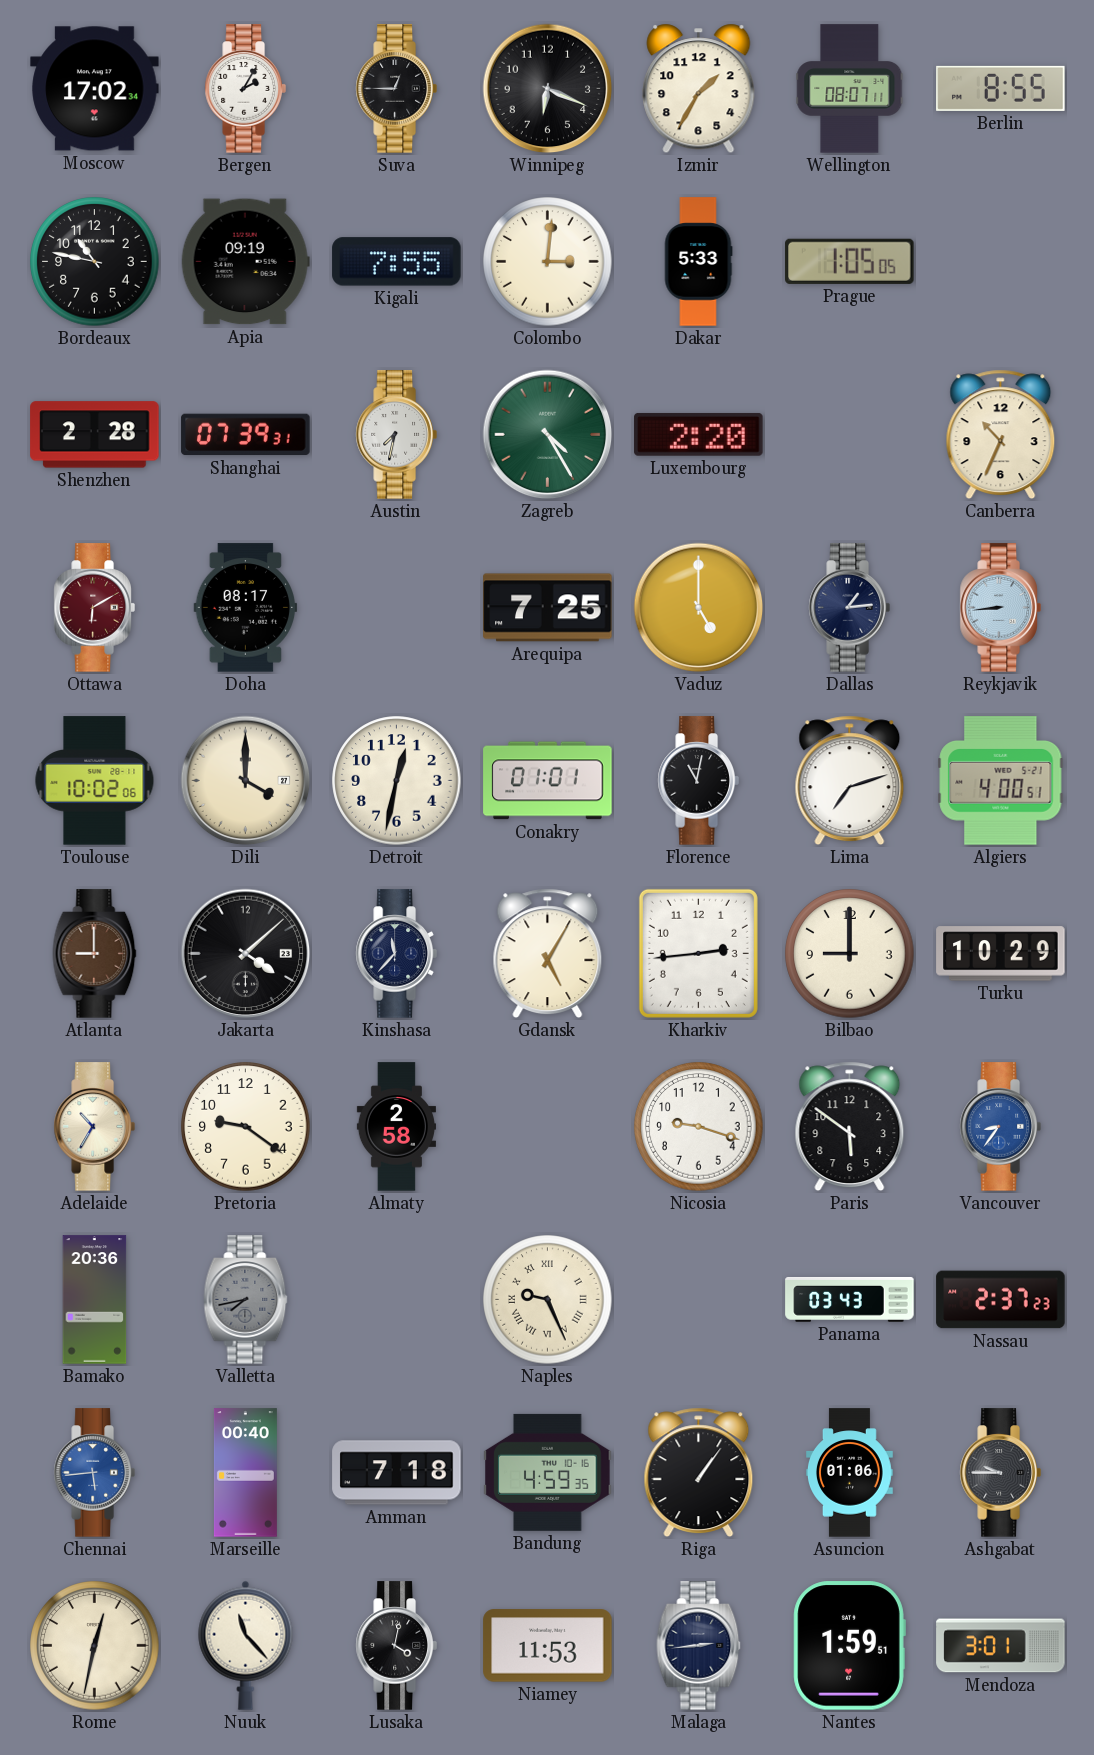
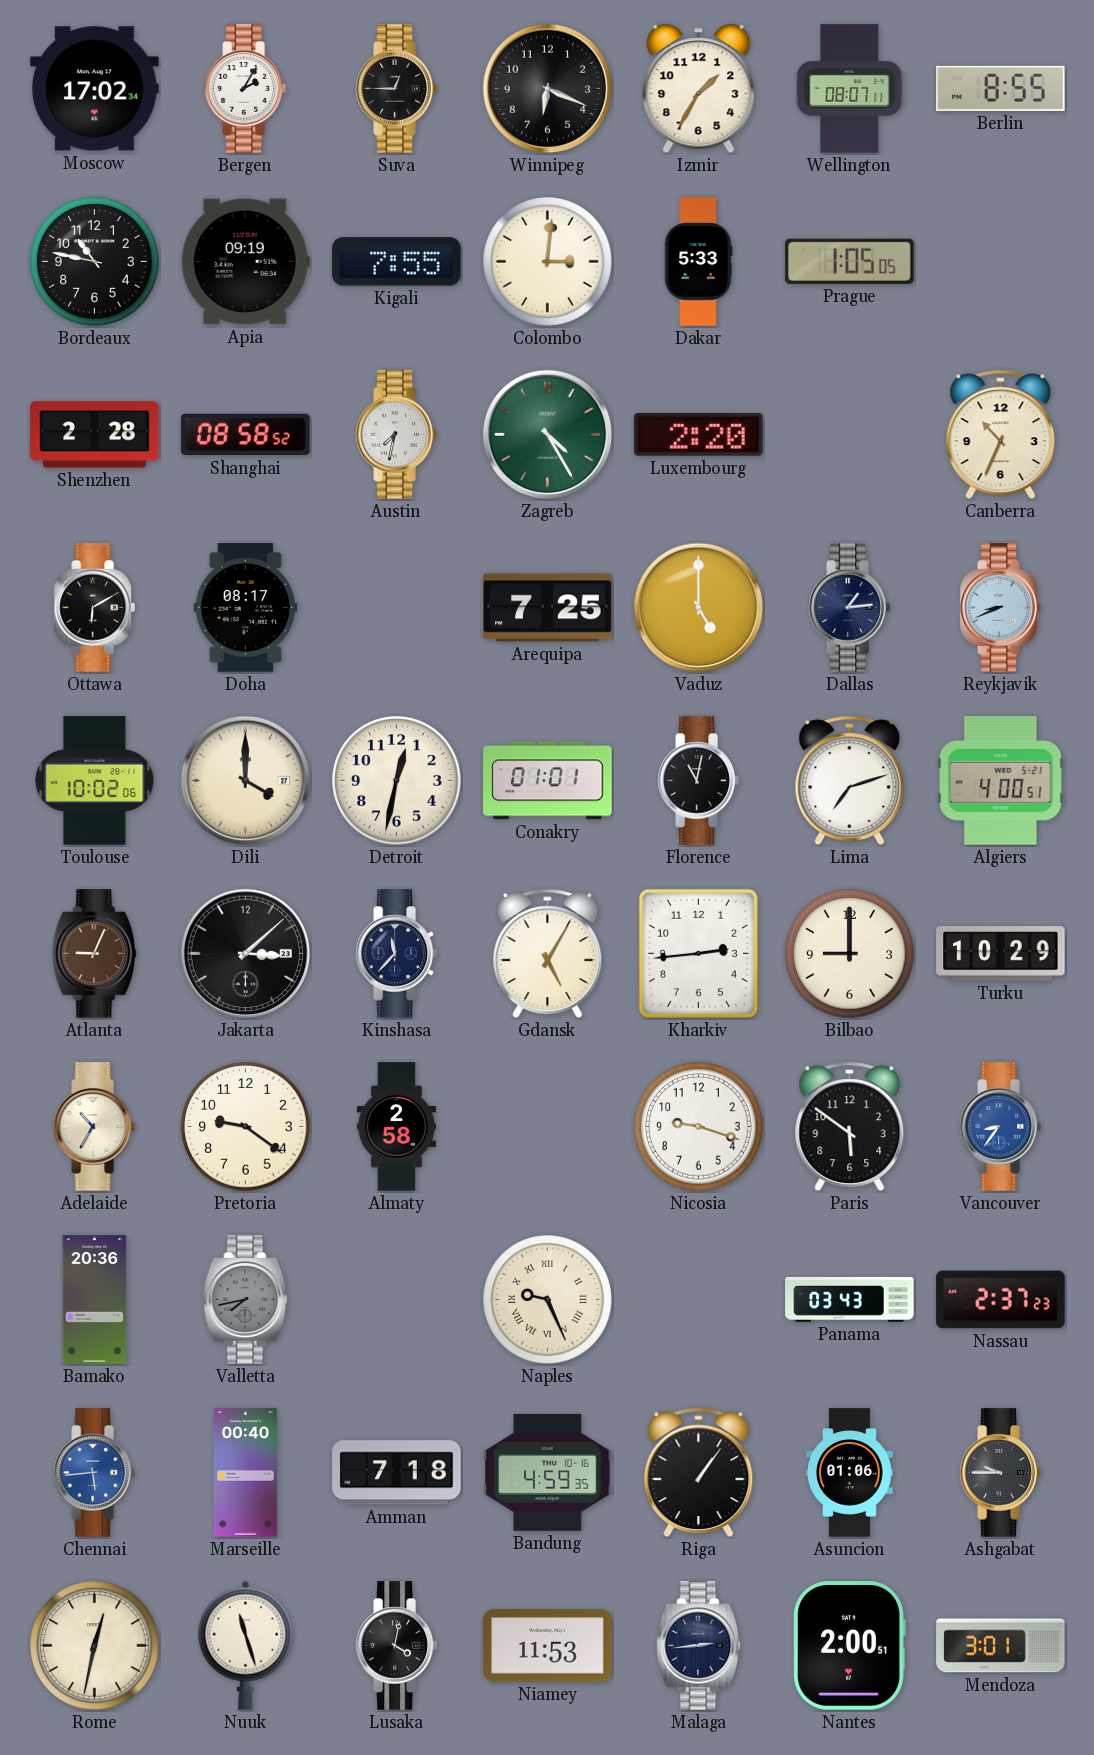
Shanghai: 07:39 -> 08:58 (246, 435)
Ottawa dial: burgundy -> black (94, 608)
Reykjavik: 8:44 -> 8:41 (1000, 608)
Atlanta: 9:00 -> 9:04 (95, 954)
Jakarta: 4:08 -> 3:08 (246, 954)
Nuuk: 11:23 -> 11:27 (246, 1645)
Nantes: 1:59 -> 2:00 (849, 1646)
